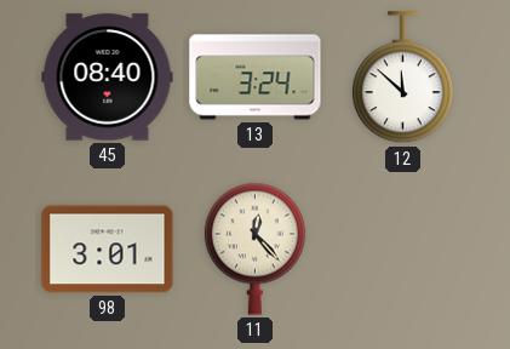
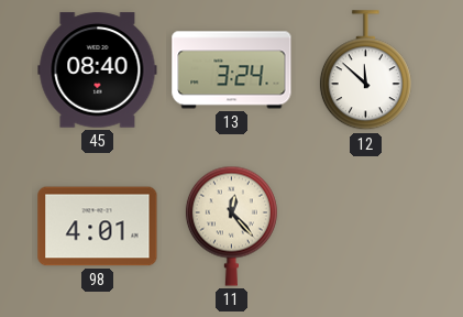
98: 3:01 -> 4:01 (98, 227)
